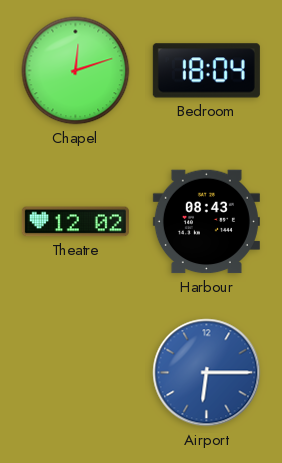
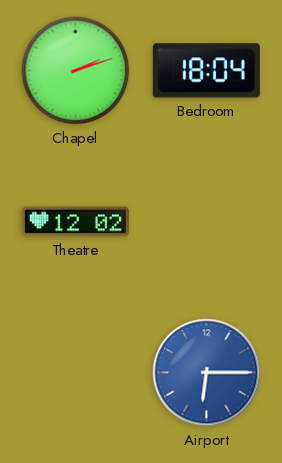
Chapel: 12:12 -> 2:12 (76, 71)
Harbour: 08:43 -> none (206, 222)
